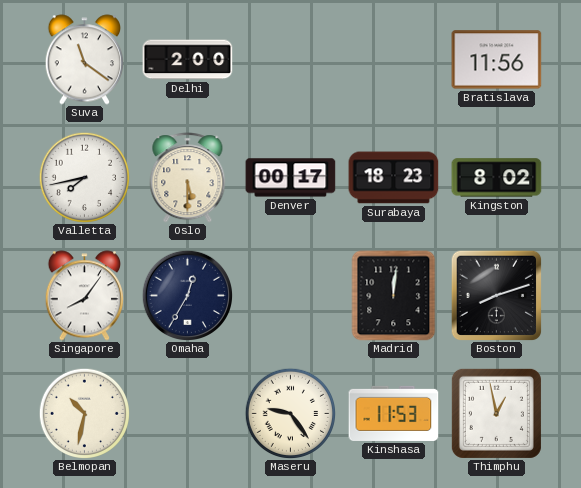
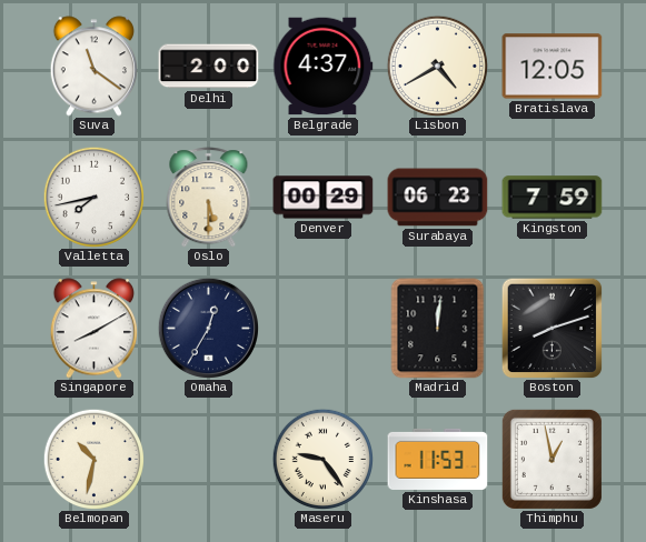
Belgrade: none -> 4:37 (324, 67)
Lisbon: none -> 4:40 (437, 66)
Bratislava: 11:56 -> 12:05 (553, 67)
Denver: 00:17 -> 00:29 (324, 198)
Surabaya: 18:23 -> 06:23 (438, 198)
Kingston: 8:02 -> 7:59 (553, 198)
Singapore: 8:06 -> 8:10 (93, 329)
